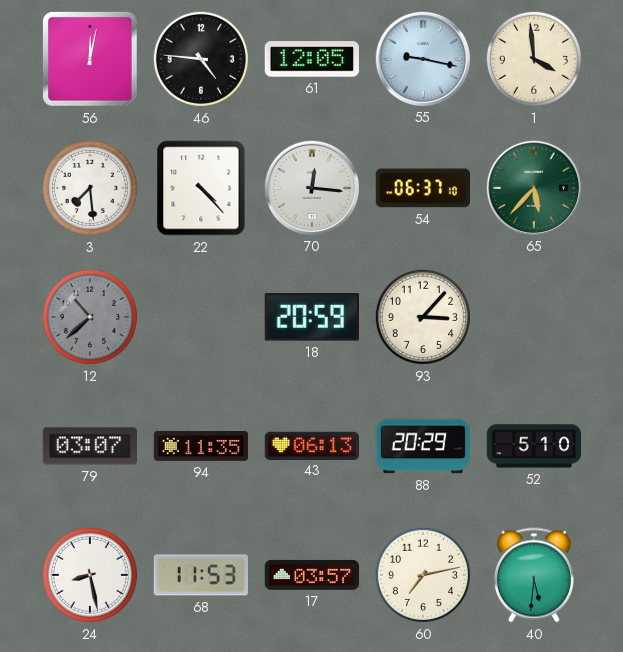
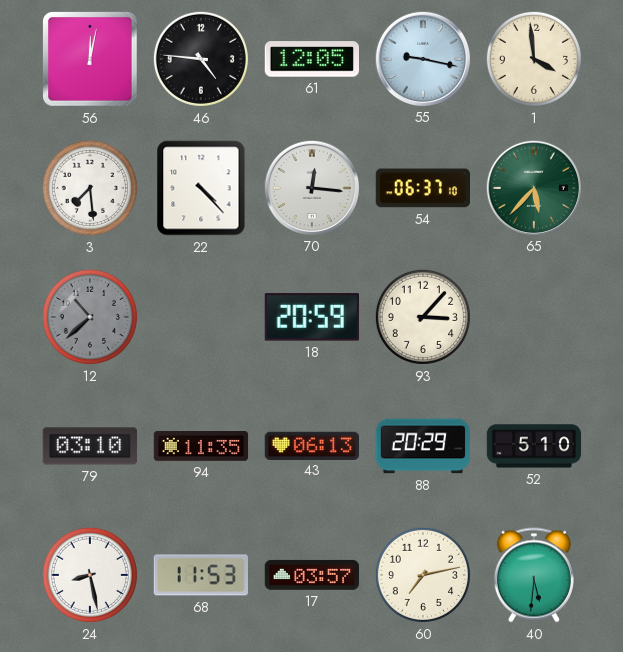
79: 03:07 -> 03:10 (89, 446)
